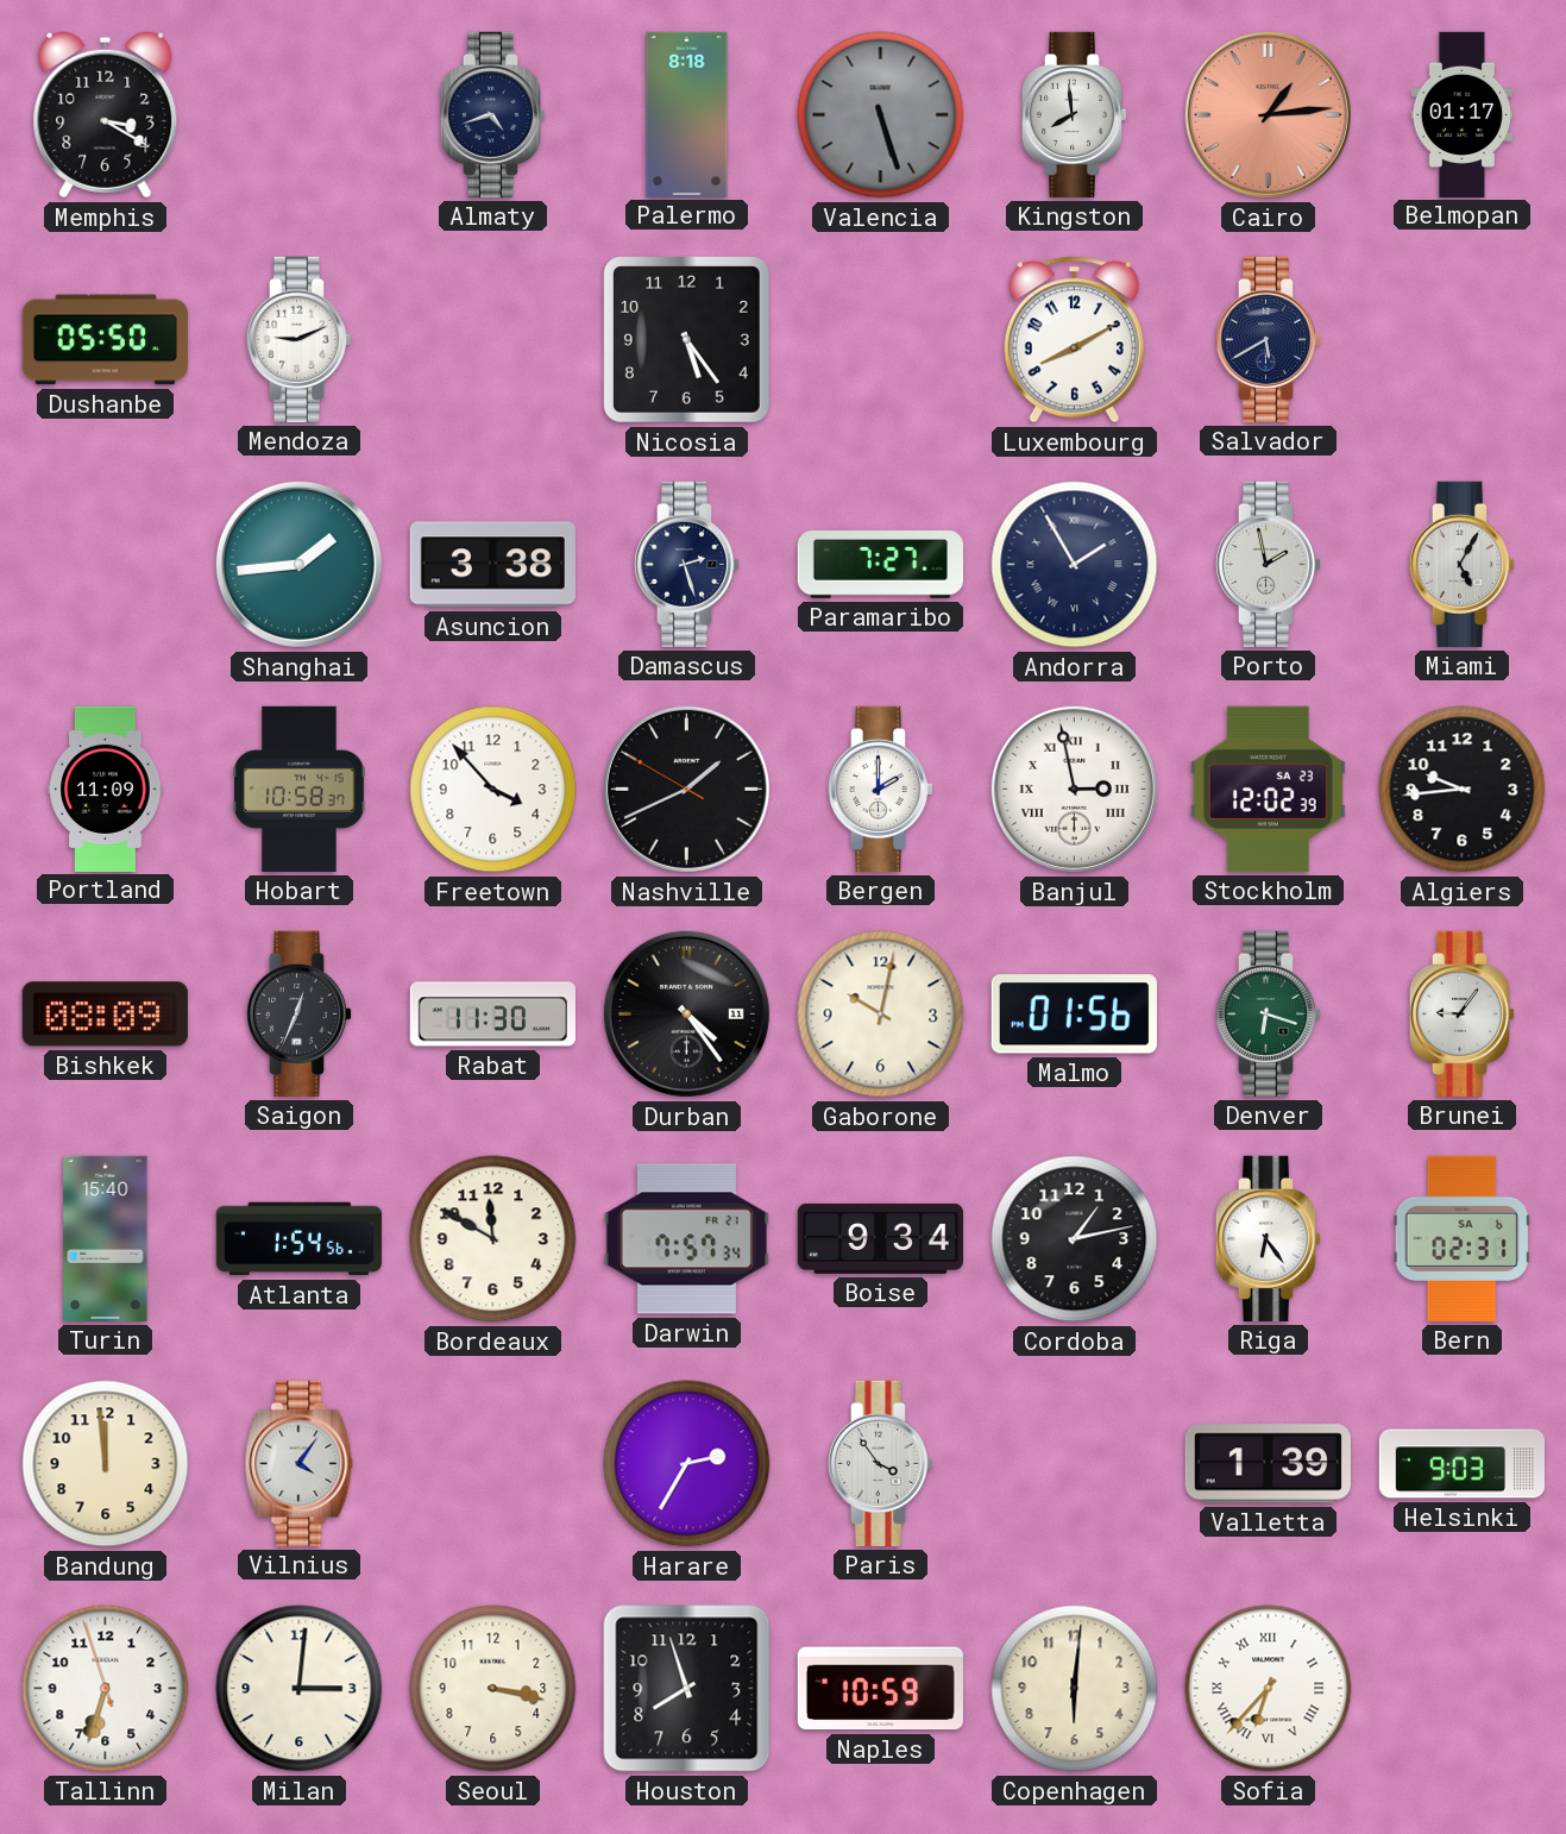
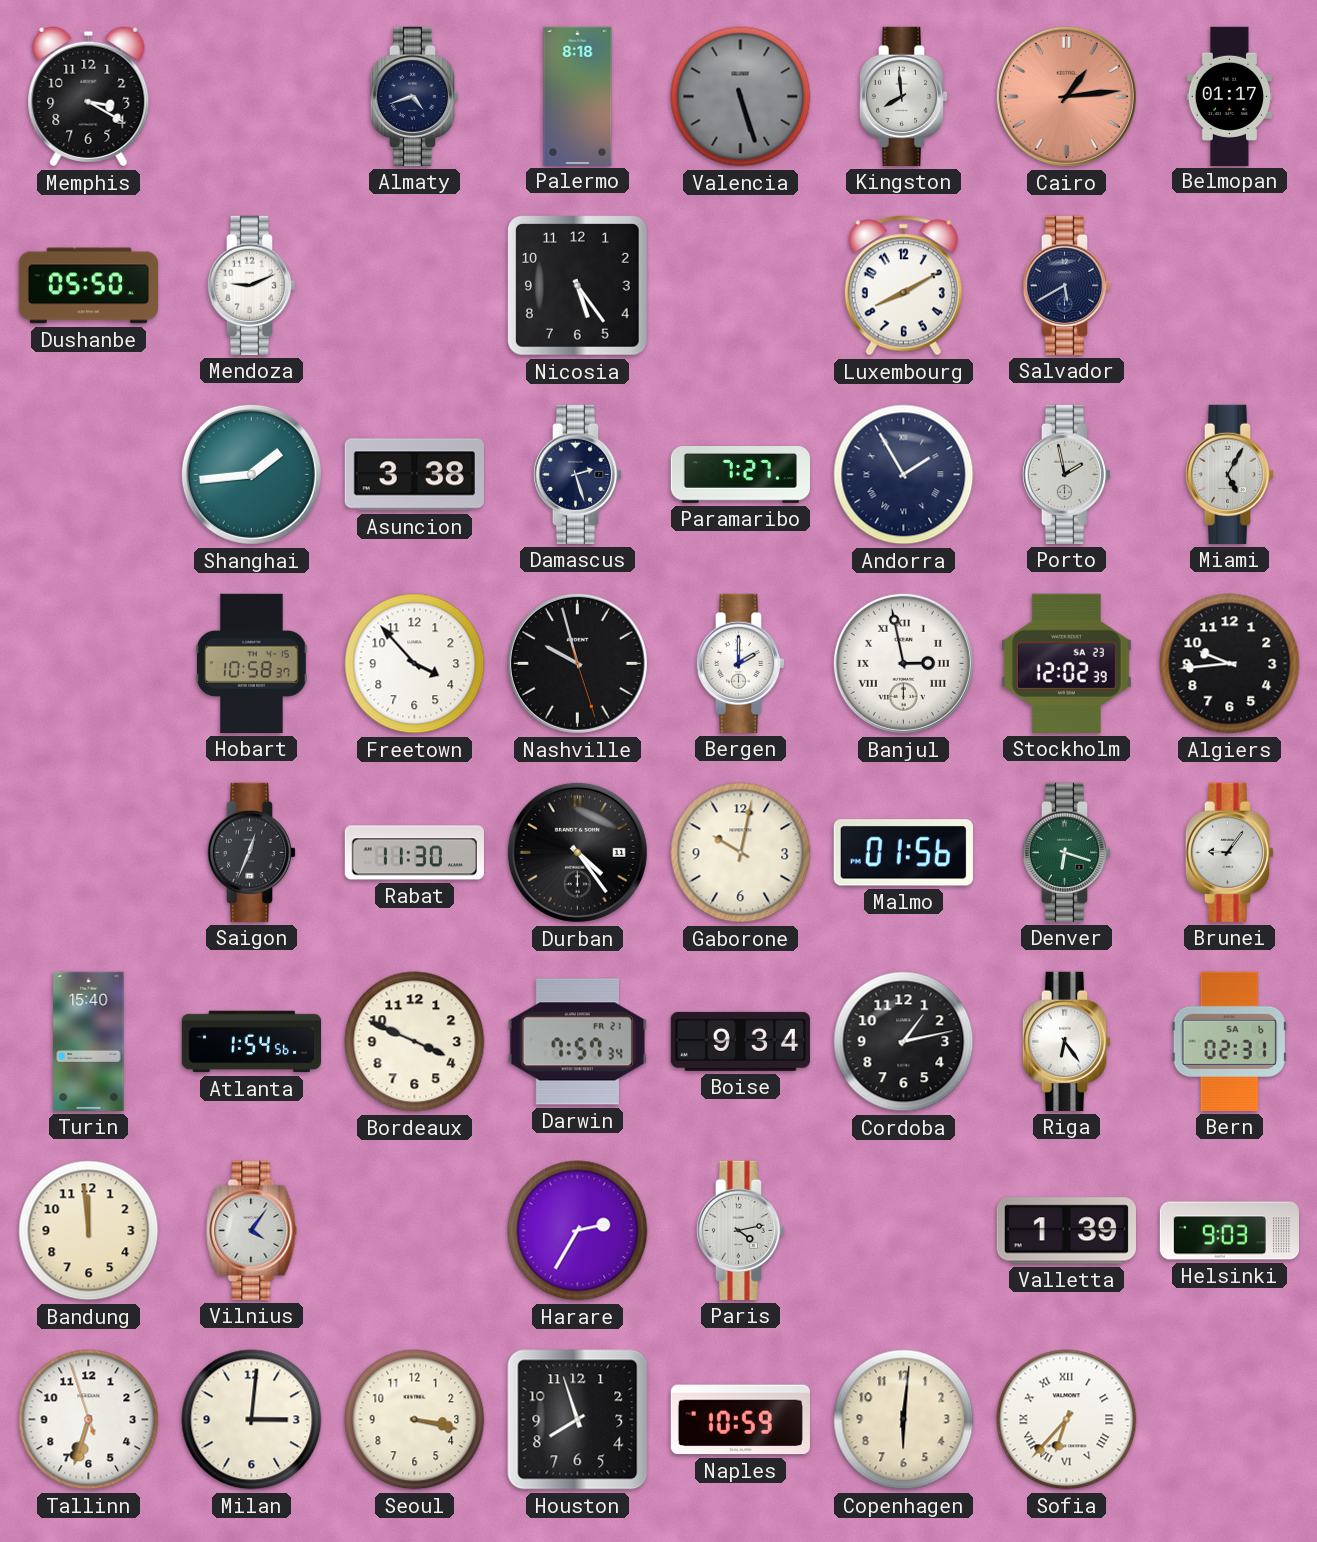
Portland: 11:09 -> none (106, 789)
Nashville: 1:40 -> 9:57 (577, 663)
Bishkek: 08:09 -> none (105, 1015)
Bordeaux: 11:50 -> 3:49 (415, 1042)
Paris: 3:54 -> 4:13 (741, 1230)
